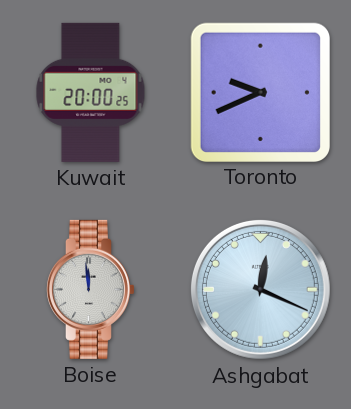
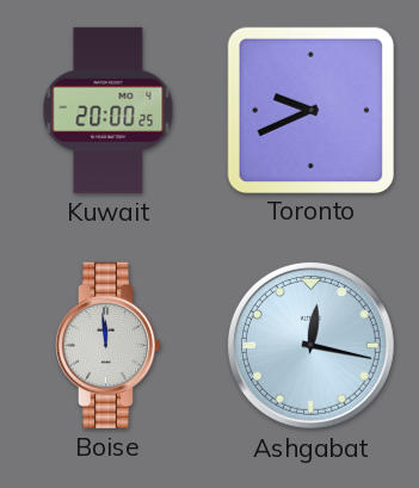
Ashgabat: 12:19 -> 12:17 (310, 345)
